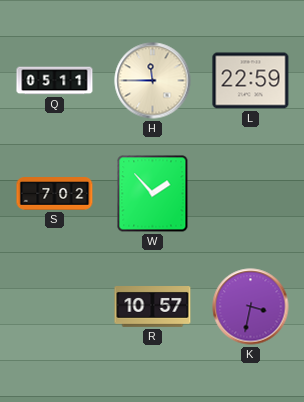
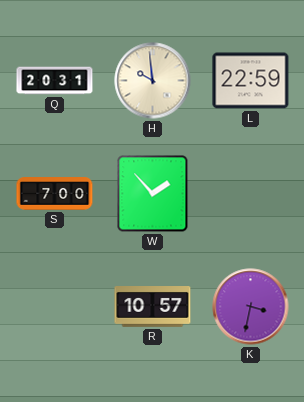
Q: 05:11 -> 20:31 (55, 81)
H: 11:45 -> 9:59 (153, 81)
S: 7:02 -> 7:00 (55, 194)
